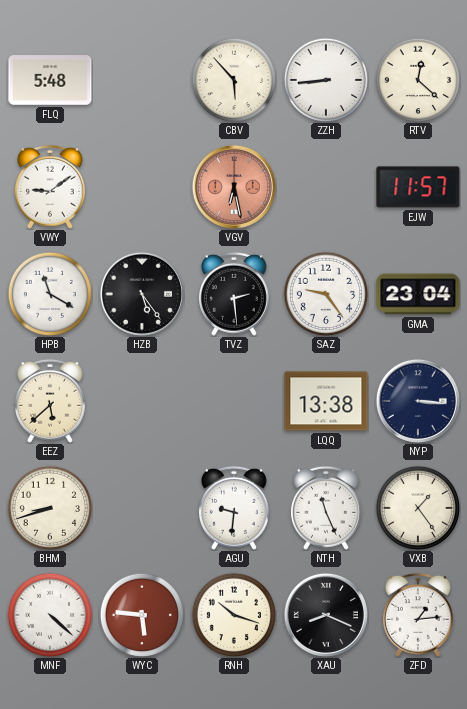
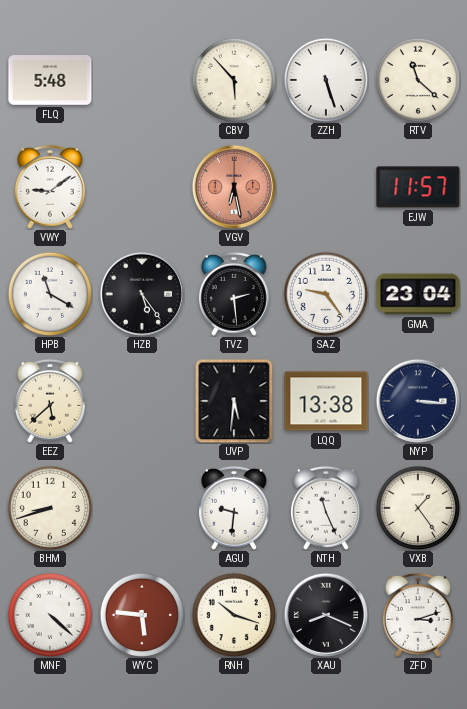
ZZH: 8:44 -> 5:27 (326, 80)
RTV: 12:22 -> 11:22 (418, 80)
UVP: none -> 5:31 (234, 401)
ZFD: 1:14 -> 3:12 (418, 615)
